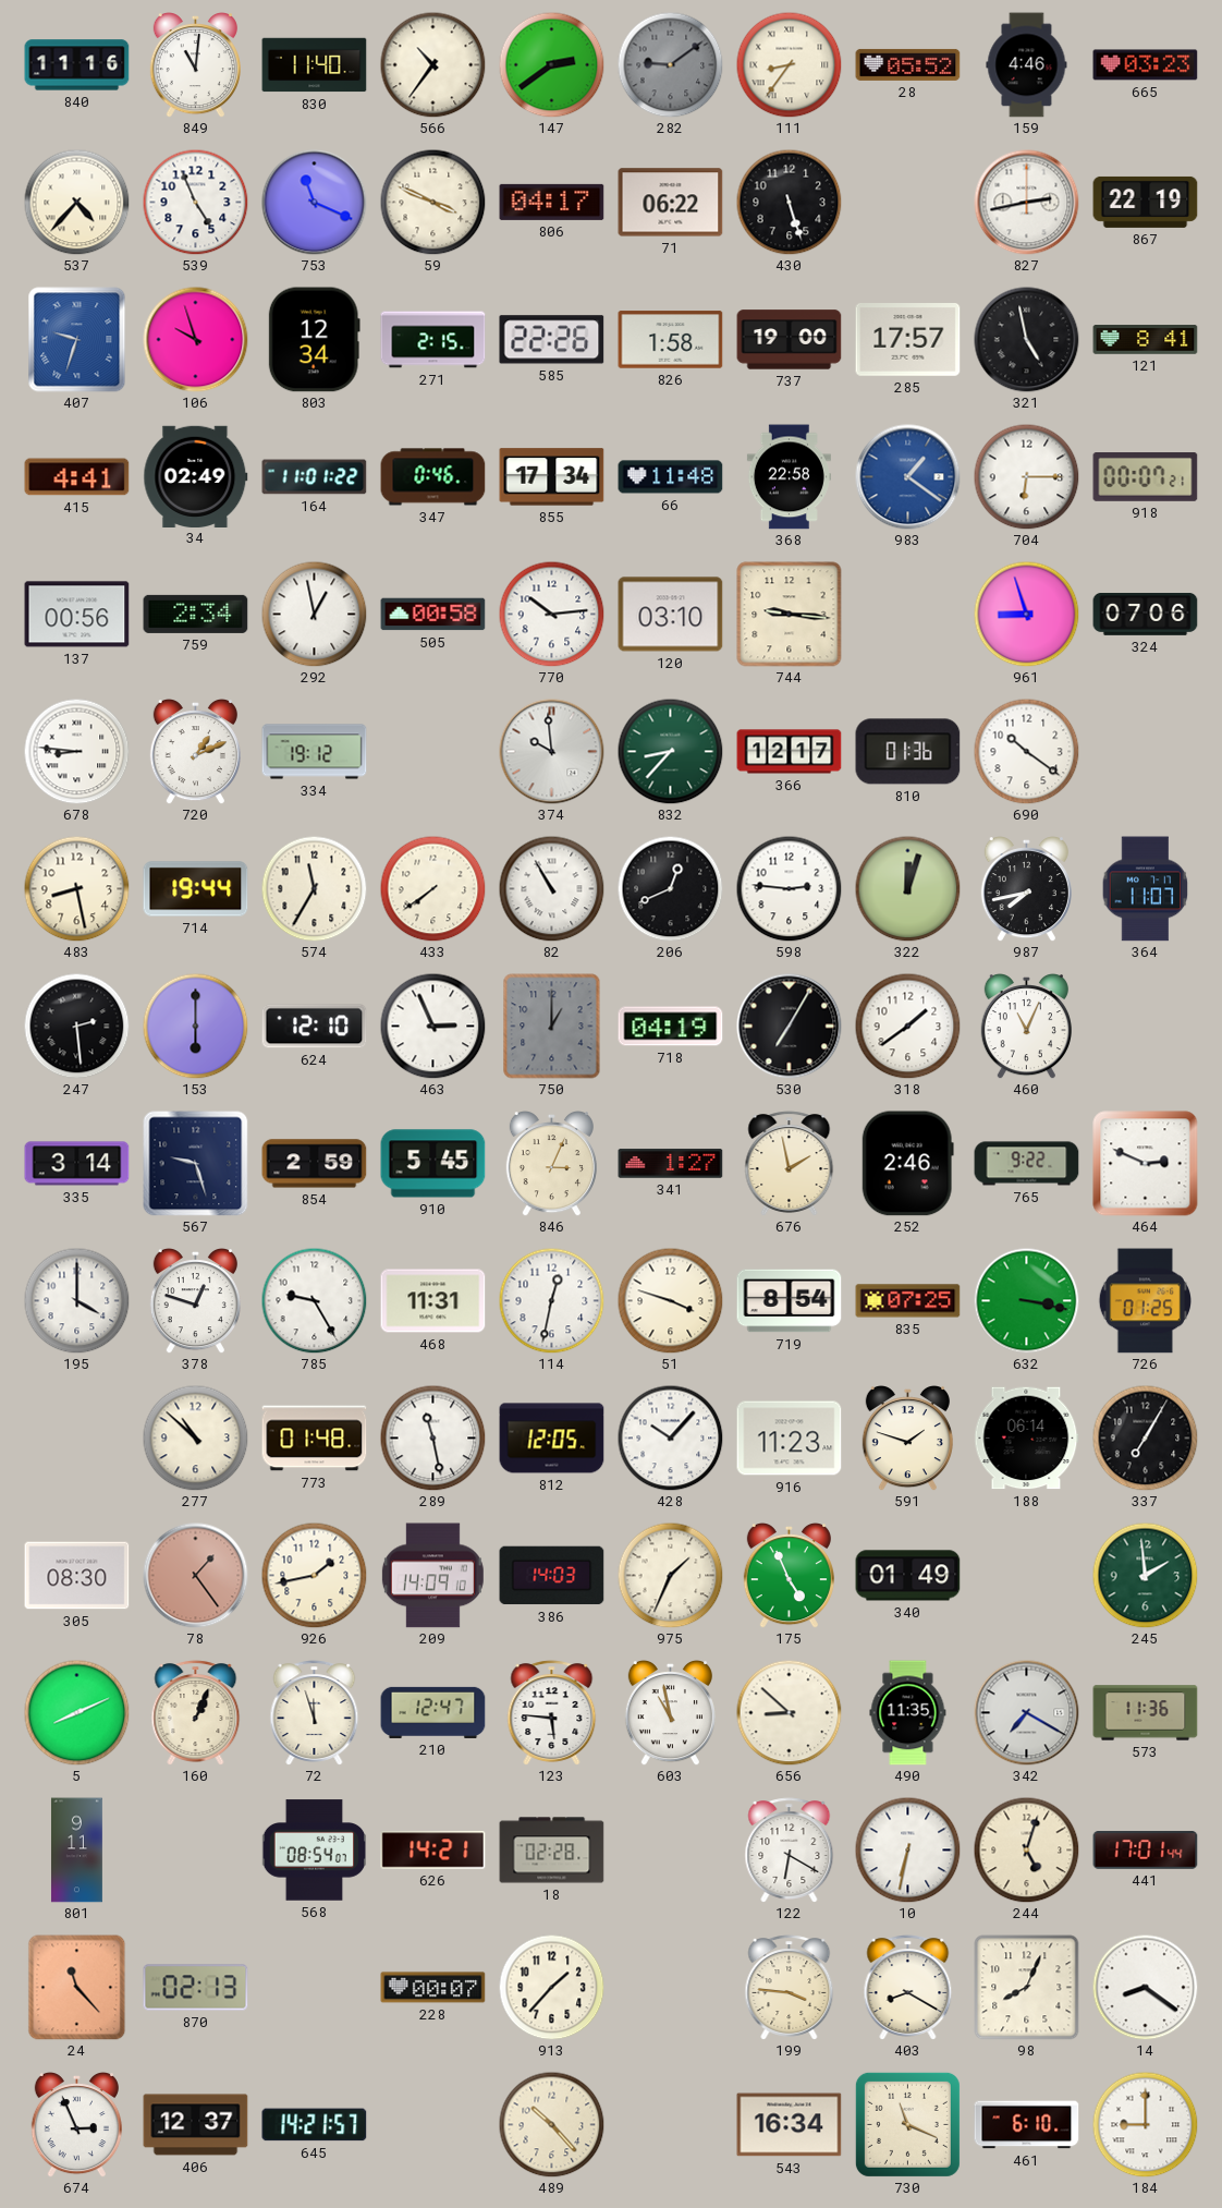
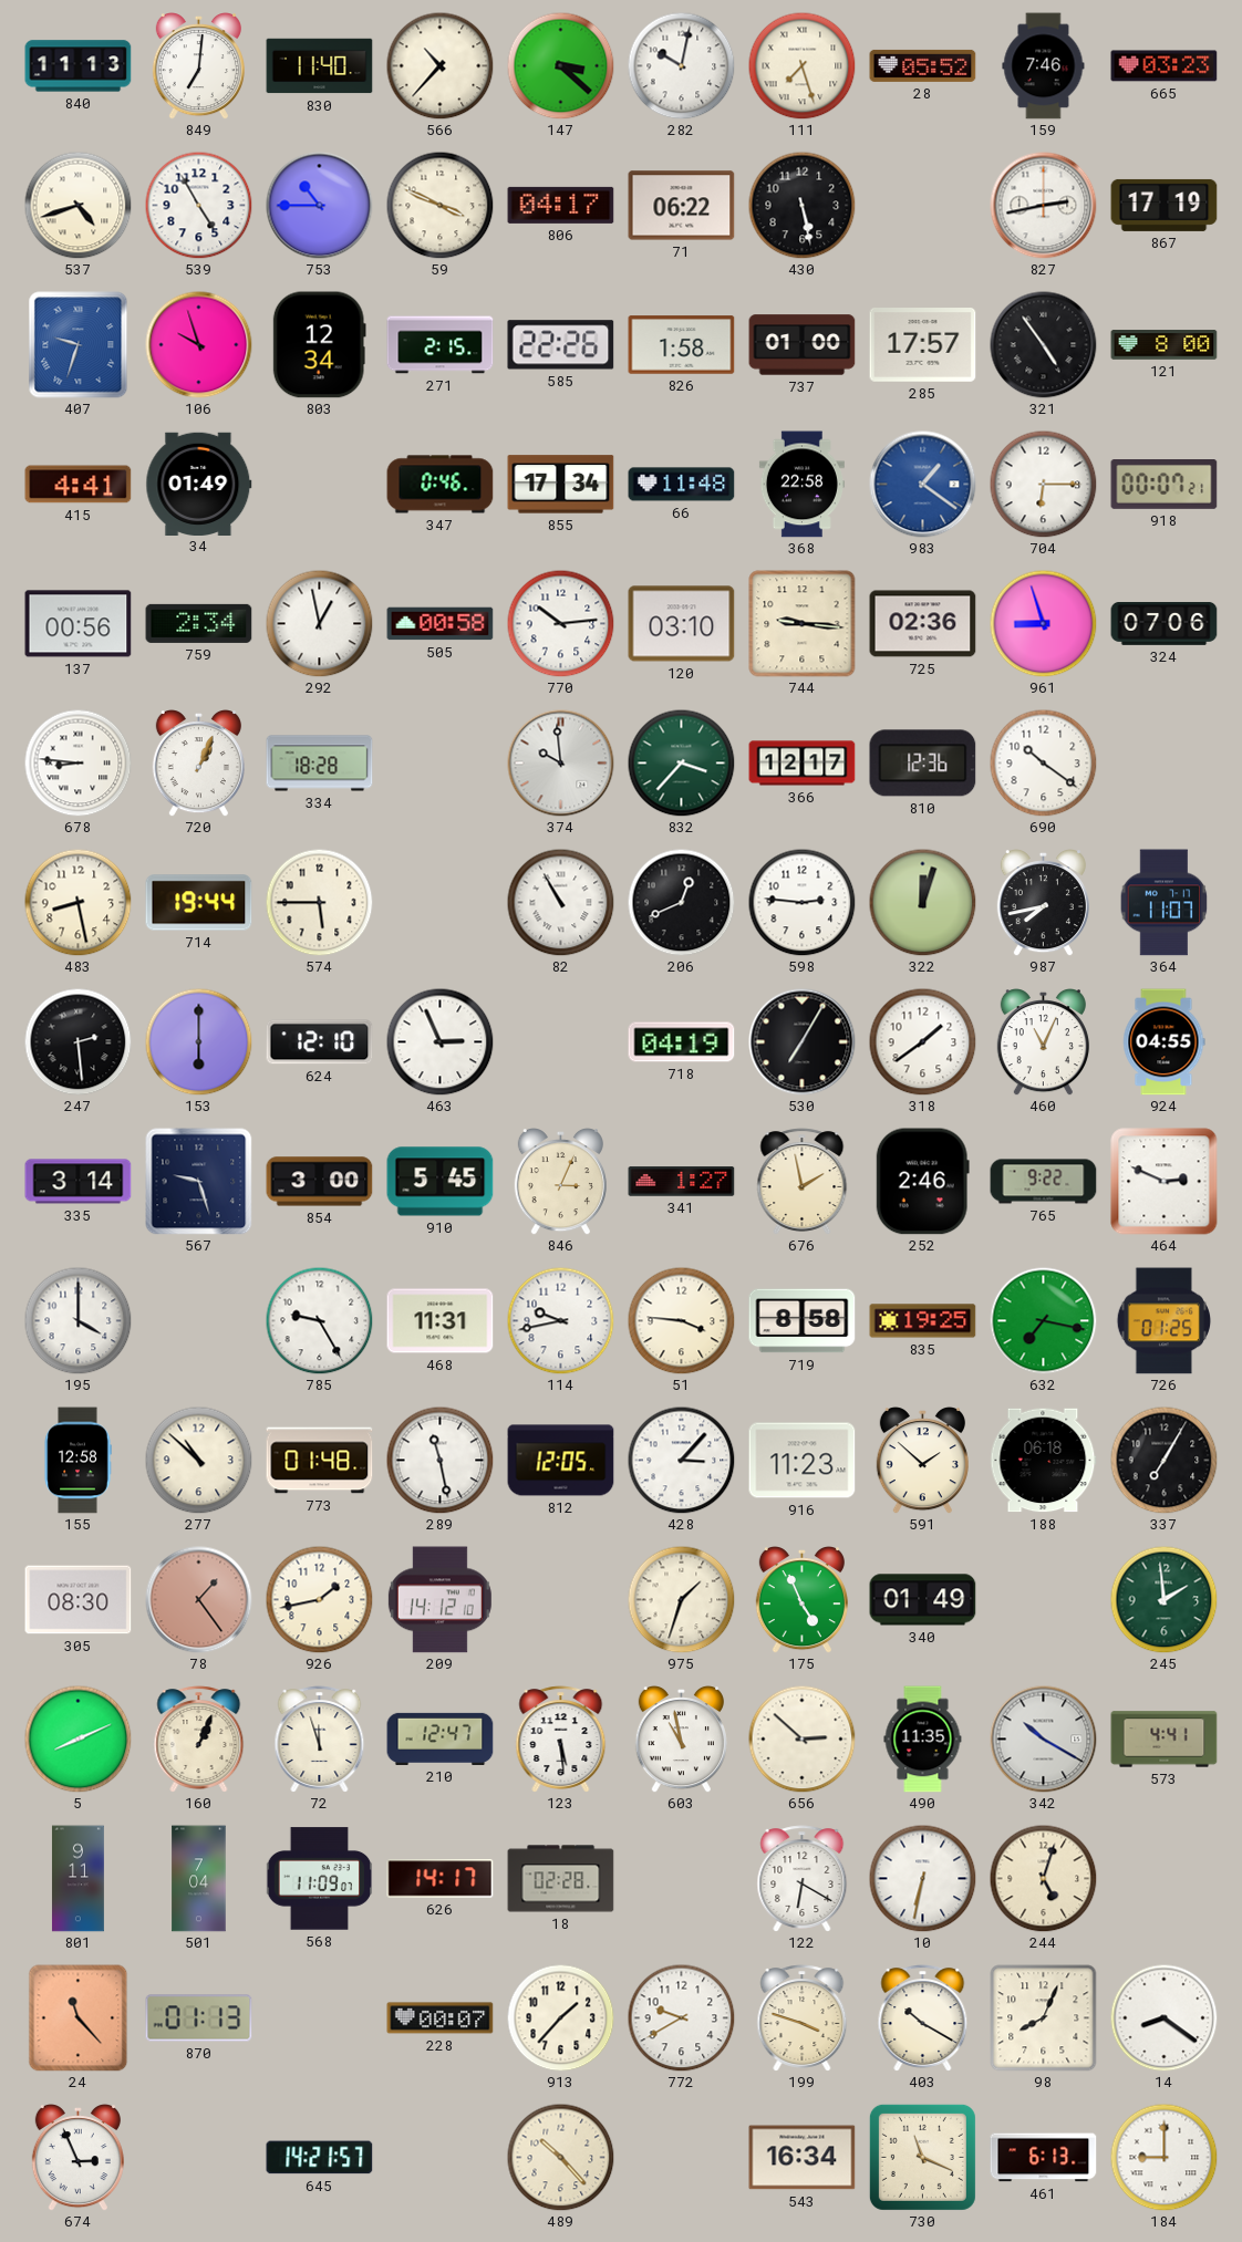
840: 11:16 -> 11:13 (79, 66)
849: 11:01 -> 7:01 (198, 66)
566: 10:36 -> 10:37 (439, 65)
147: 2:39 -> 3:22 (560, 65)
282: 9:09 -> 10:02 (681, 65)
282 dial: grey -> white (681, 65)
111: 8:36 -> 7:27 (801, 65)
159: 4:46 -> 7:46 (1044, 66)
537: 4:37 -> 4:42 (77, 205)
539: 4:56 -> 4:55 (198, 205)
753: 11:19 -> 10:45 (320, 206)
430: 5:27 -> 5:28 (801, 205)
867: 22:19 -> 17:19 (1165, 205)
737: 19:00 -> 01:00 (803, 345)
321: 4:58 -> 4:54 (1044, 345)
121: 8:41 -> 8:00 (1165, 345)
34: 02:49 -> 01:49 (199, 484)
164: 11:01 -> none (315, 477)
725: none -> 02:36 (923, 624)
720: 1:11 -> 1:04 (198, 764)
334: 19:12 -> 18:28 (320, 764)
832: 8:37 -> 3:37 (681, 762)
810: 01:36 -> 12:36 (923, 764)
574: 11:35 -> 5:45 (319, 902)
433: 7:39 -> none (432, 888)
750: 1:00 -> none (552, 1027)
924: none -> 04:55 (1163, 1042)
854: 2:59 -> 3:00 (320, 1182)
378: 12:48 -> none (195, 1301)
114: 12:32 -> 9:43 (560, 1320)
51: 3:48 -> 3:46 (681, 1320)
719: 8:54 -> 8:58 (803, 1321)
835: 07:25 -> 19:25 (923, 1321)
632: 3:17 -> 7:17 (1043, 1320)
155: none -> 12:58 (77, 1461)
428: 10:07 -> 3:07 (681, 1460)
591: 1:48 -> 1:52 (922, 1461)
188: 06:14 -> 06:18 (1044, 1461)
209: 14:09 -> 14:12 (439, 1600)
386: 14:03 -> none (552, 1576)
975: 1:34 -> 1:33 (681, 1599)
123: 5:46 -> 5:29 (561, 1740)
656: 8:52 -> 2:52 (801, 1738)
342: 7:20 -> 10:20 (1044, 1740)
573: 11:36 -> 4:41 (1165, 1740)
501: none -> 7:04 (199, 1879)
568: 08:54 -> 11:09 (319, 1879)
626: 14:21 -> 14:17 (441, 1879)
441: 17:01 -> none (1146, 1851)
870: 02:13 -> 01:13 (199, 2018)
772: none -> 9:40 (681, 2017)
199: 3:46 -> 3:48 (803, 2018)
403: 8:20 -> 10:20 (923, 2018)
406: 12:37 -> none (196, 2125)
461: 6:10 -> 6:13 (1044, 2158)
